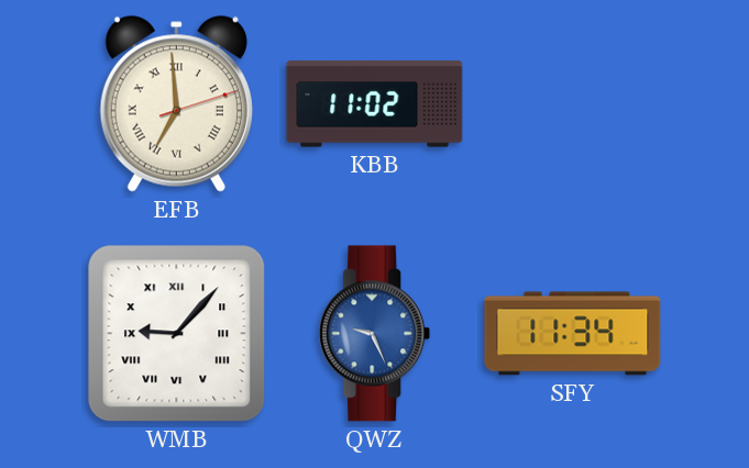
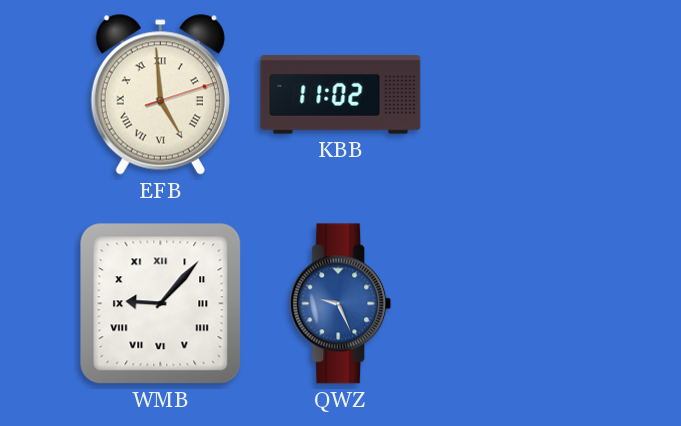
EFB: 6:59 -> 4:59 (160, 95)
SFY: 11:34 -> none (573, 334)
